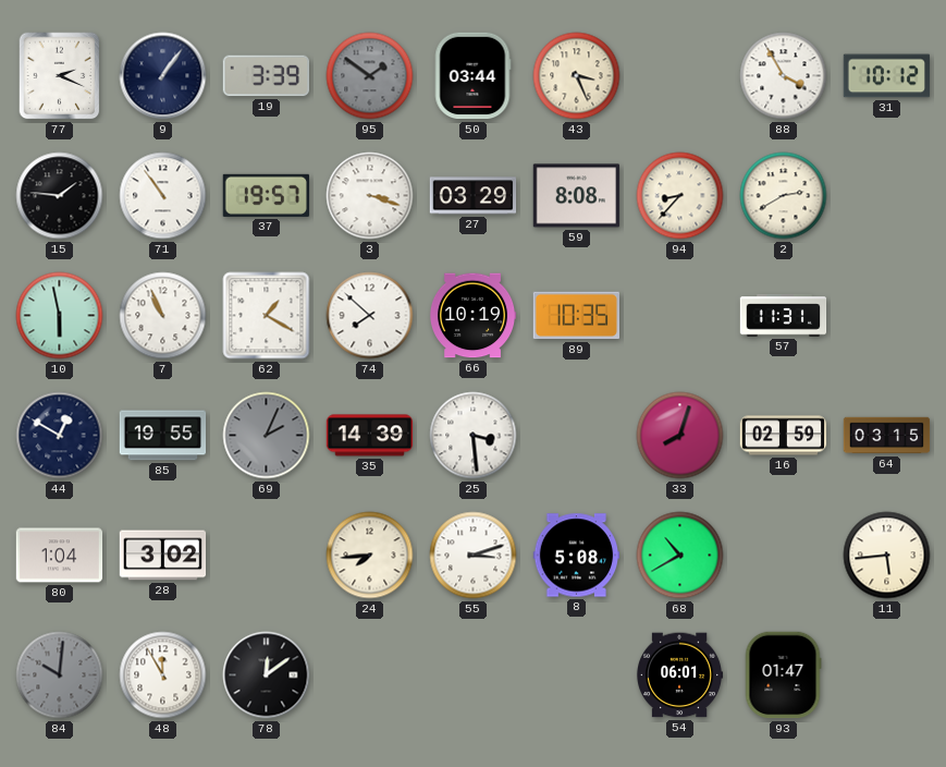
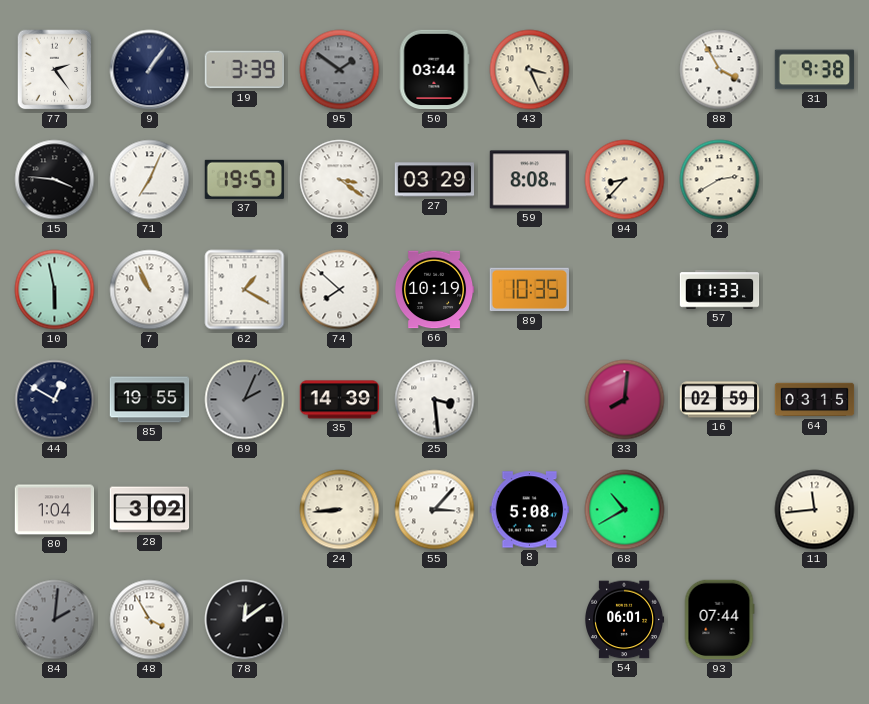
77: 2:19 -> 2:24 (55, 70)
31: 10:12 -> 9:38 (815, 70)
15: 1:46 -> 3:46 (55, 180)
71: 10:54 -> 7:04 (150, 180)
3: 3:18 -> 3:21 (340, 180)
57: 11:31 -> 11:33 (720, 290)
33: 8:03 -> 8:01 (625, 400)
24: 7:44 -> 8:44 (340, 510)
55: 3:12 -> 3:07 (435, 510)
11: 5:44 -> 11:44 (815, 510)
84: 10:01 -> 2:01 (55, 620)
48: 11:55 -> 3:55 (150, 620)
93: 01:47 -> 07:44 (719, 620)
